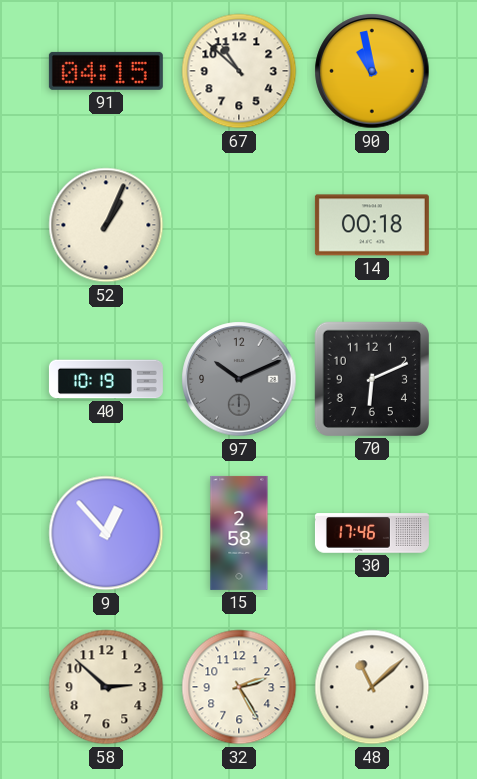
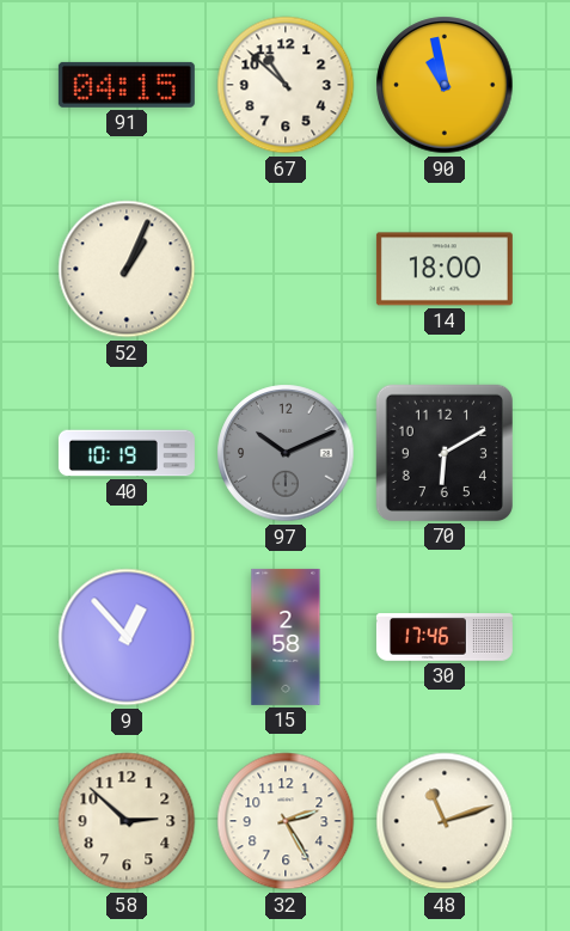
14: 00:18 -> 18:00 (445, 269)
70: 6:11 -> 6:10 (445, 453)
48: 11:08 -> 11:12 (445, 821)
